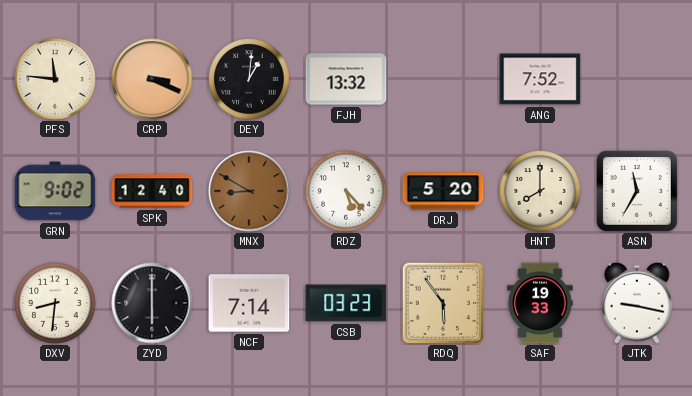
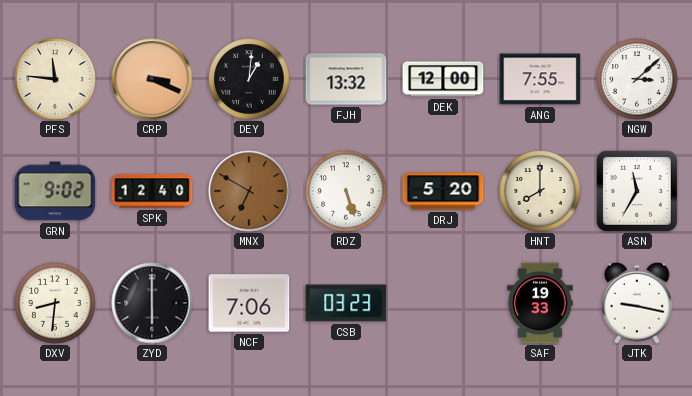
DEK: none -> 12:00 (443, 79)
ANG: 7:52 -> 7:55 (540, 79)
NGW: none -> 3:08 (637, 79)
MNX: 8:50 -> 6:50 (249, 191)
RDZ: 5:23 -> 5:27 (346, 191)
NCF: 7:14 -> 7:06 (249, 303)
RDQ: 5:54 -> none (442, 302)
